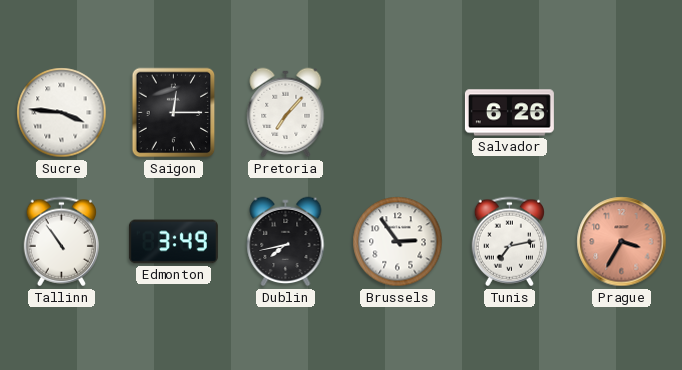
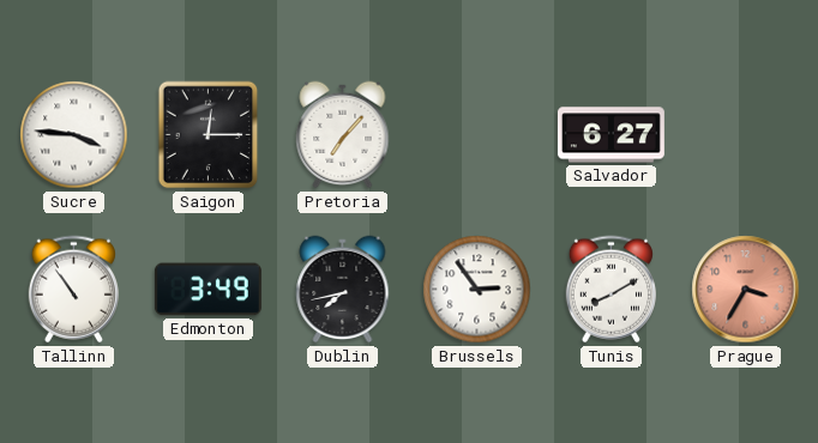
Salvador: 6:26 -> 6:27 (611, 135)
Tunis: 7:13 -> 8:10 (611, 290)
